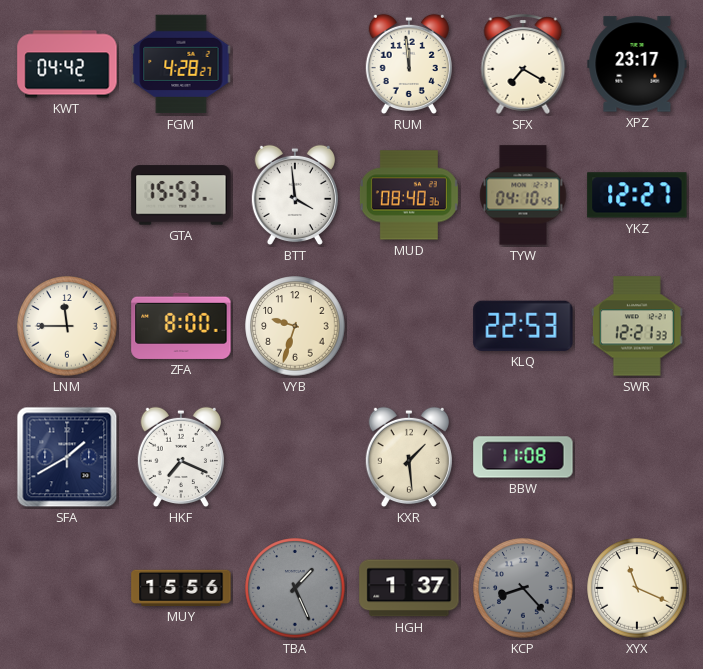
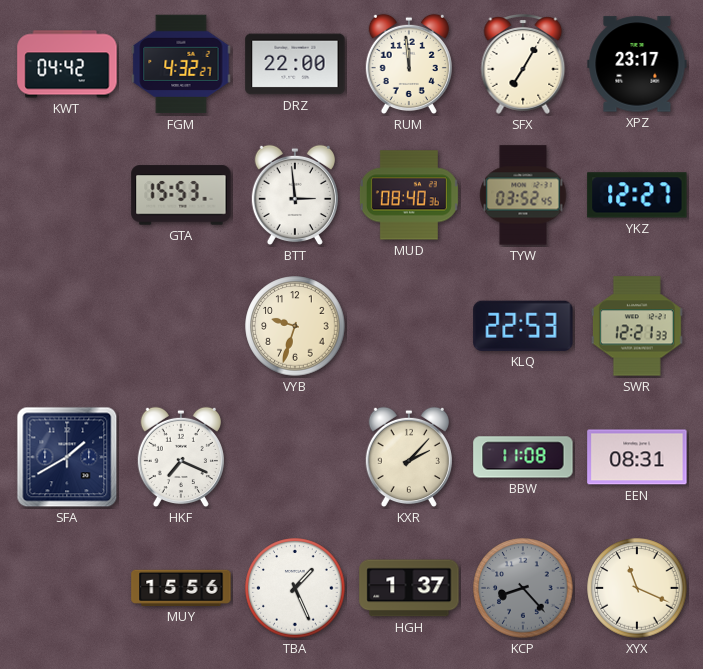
FGM: 4:28 -> 4:32 (181, 64)
DRZ: none -> 22:00 (295, 64)
SFX: 7:20 -> 7:05 (523, 64)
BTT: 3:59 -> 2:59 (295, 195)
TYW: 04:10 -> 03:52 (523, 195)
LNM: 11:45 -> none (67, 326)
ZFA: 8:00 -> none (181, 326)
KXR: 1:29 -> 2:07 (409, 457)
EEN: none -> 08:31 (637, 457)
TBA dial: grey -> white (295, 588)
